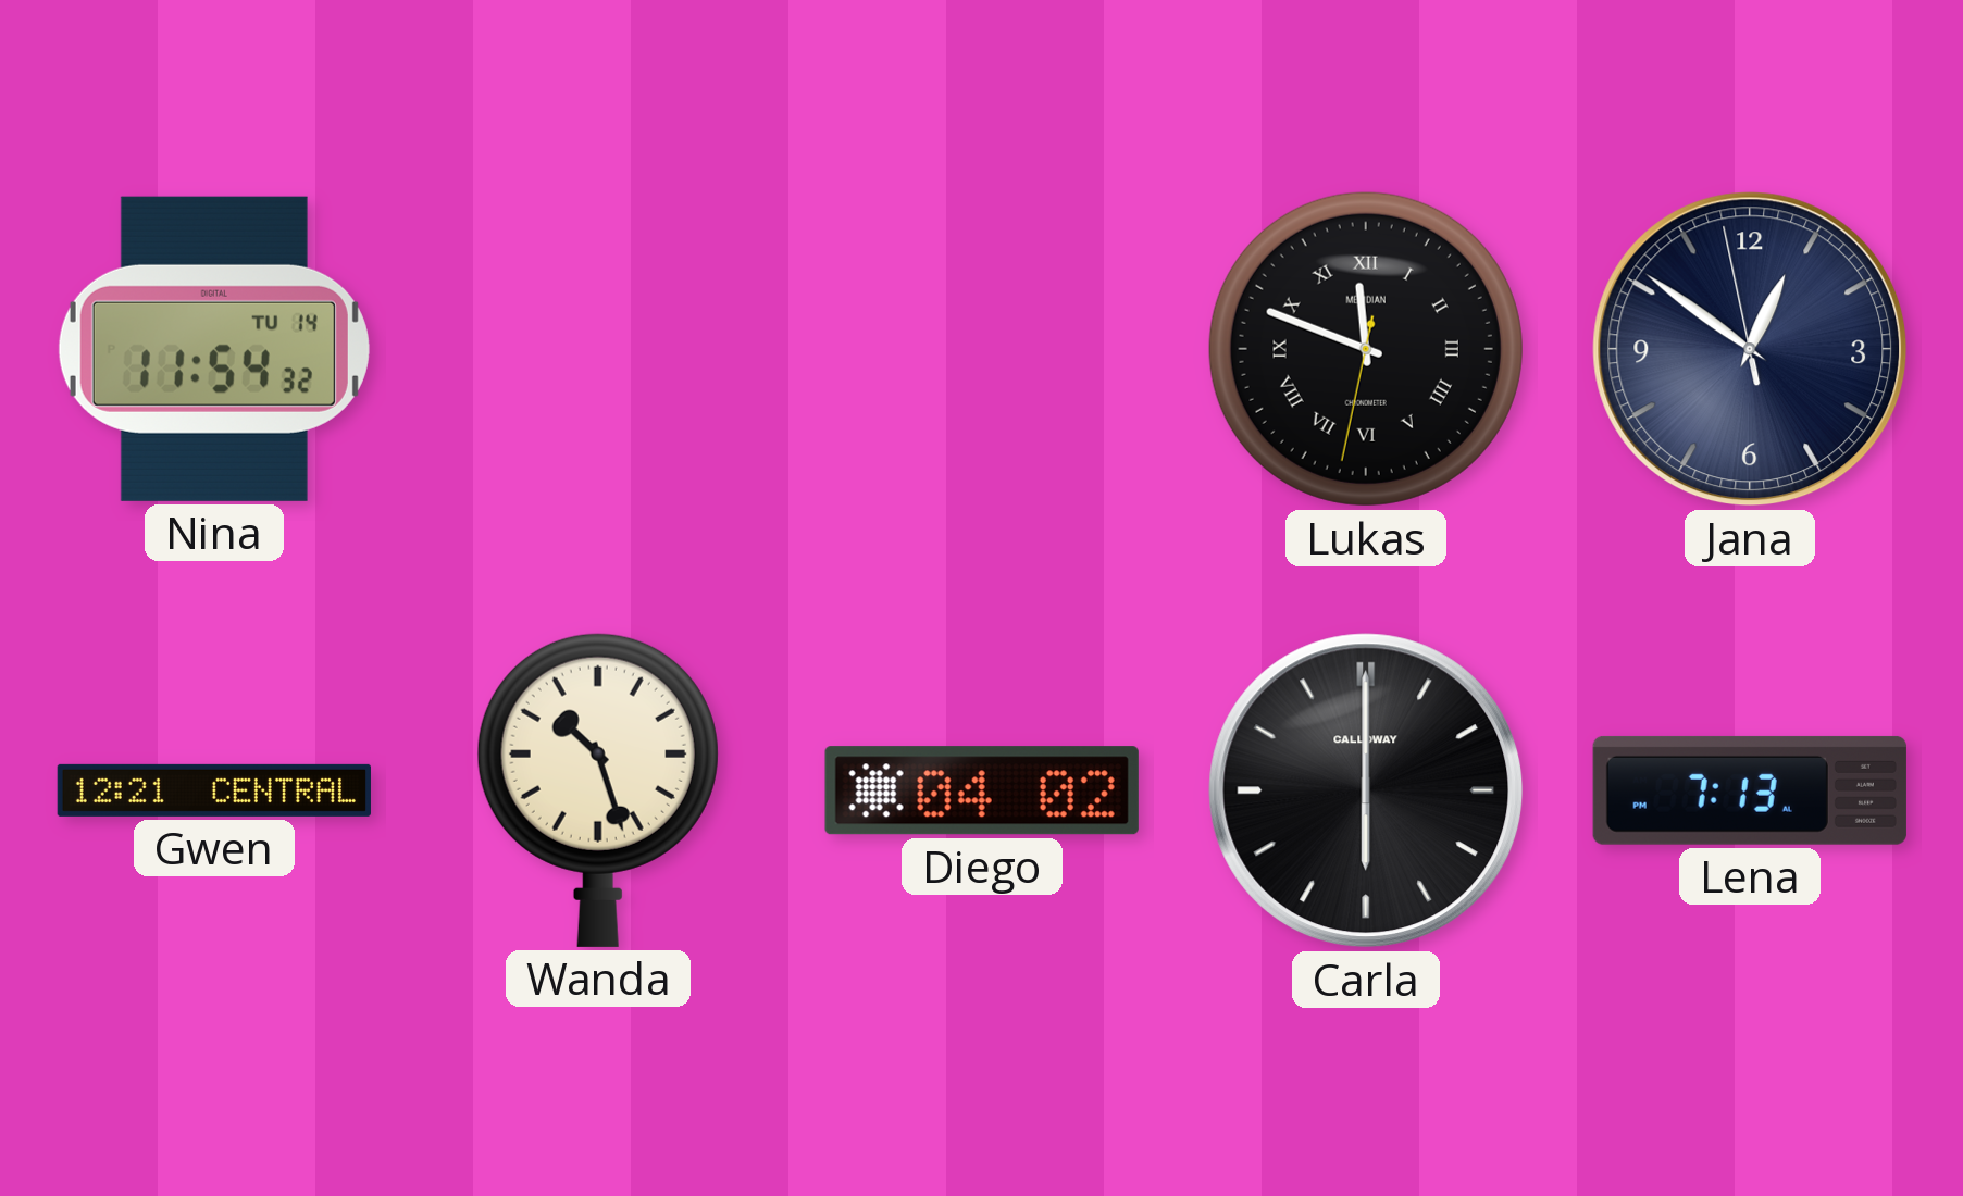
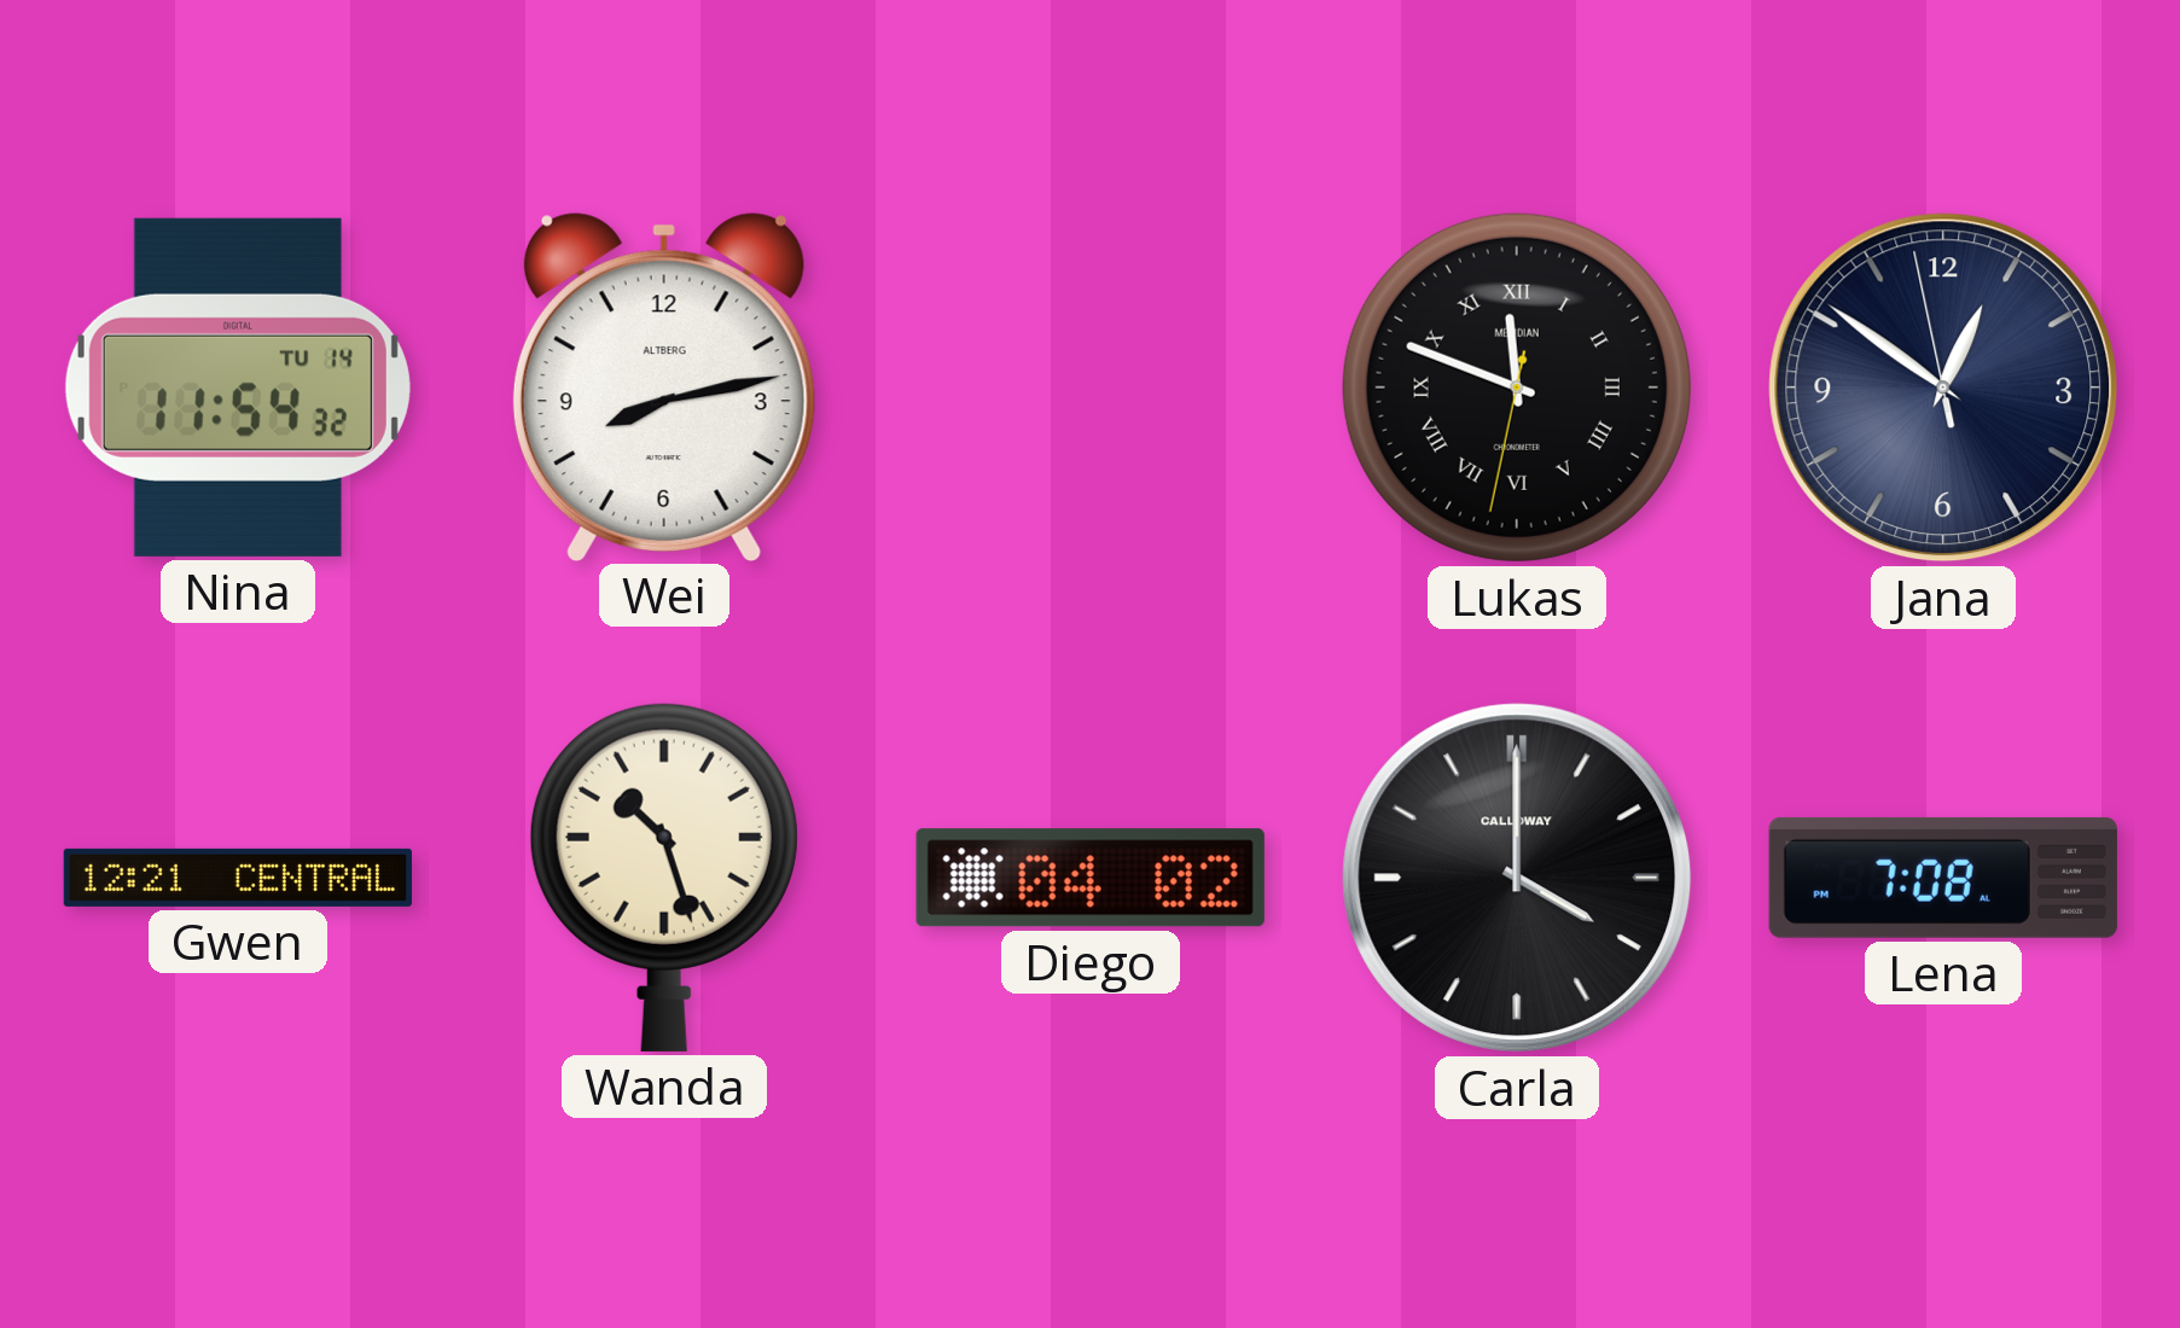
Wei: none -> 8:13 (664, 386)
Carla: 6:00 -> 4:00 (1517, 878)
Lena: 7:13 -> 7:08 (1943, 878)
